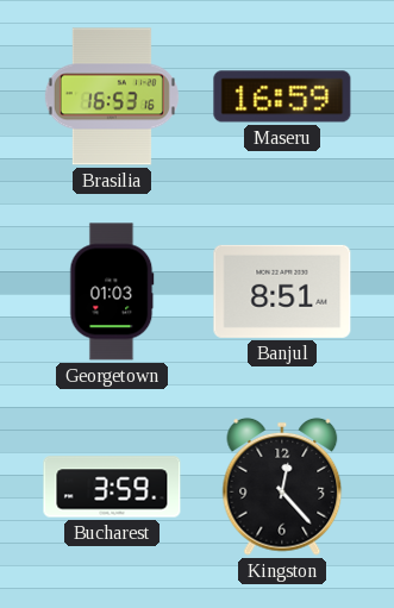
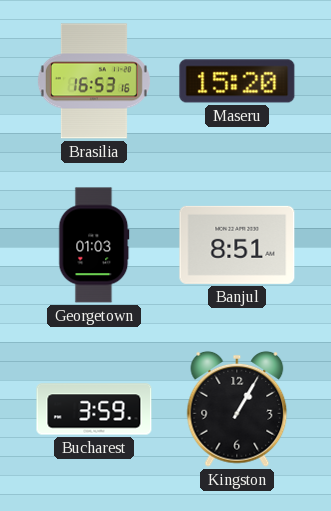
Maseru: 16:59 -> 15:20 (237, 81)
Kingston: 12:23 -> 1:05 (237, 409)
